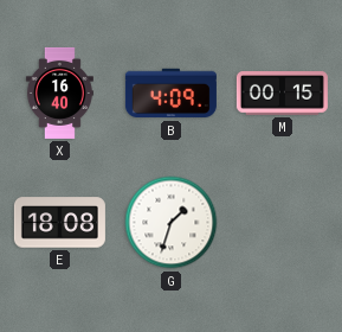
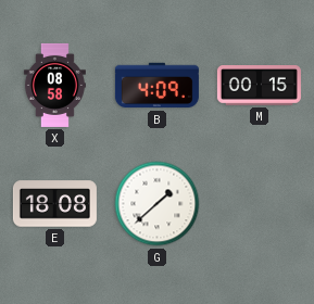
X: 16:40 -> 08:58 (54, 85)
G: 1:33 -> 1:38 (158, 204)
